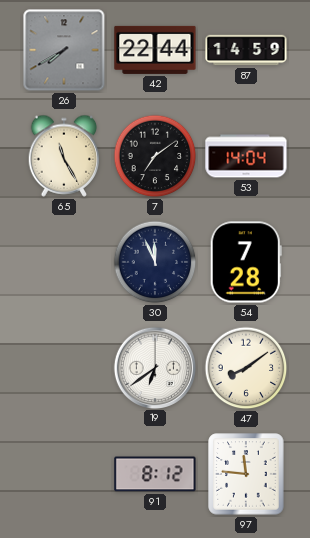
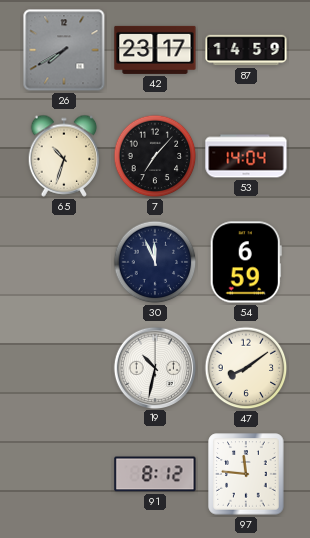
42: 22:44 -> 23:17 (155, 50)
65: 11:25 -> 10:33 (64, 156)
7: 7:09 -> 7:07 (155, 156)
54: 7:28 -> 6:59 (246, 262)
19: 6:39 -> 10:32 (154, 367)
